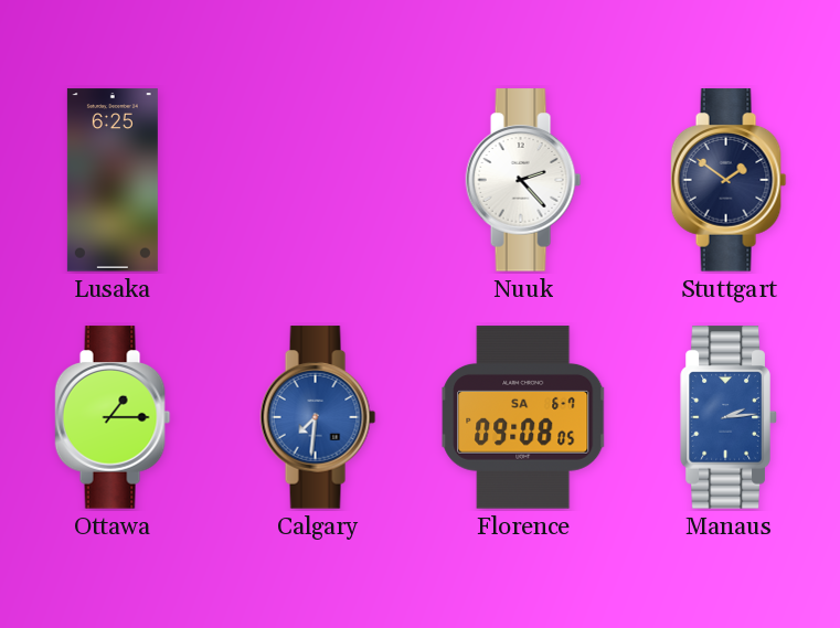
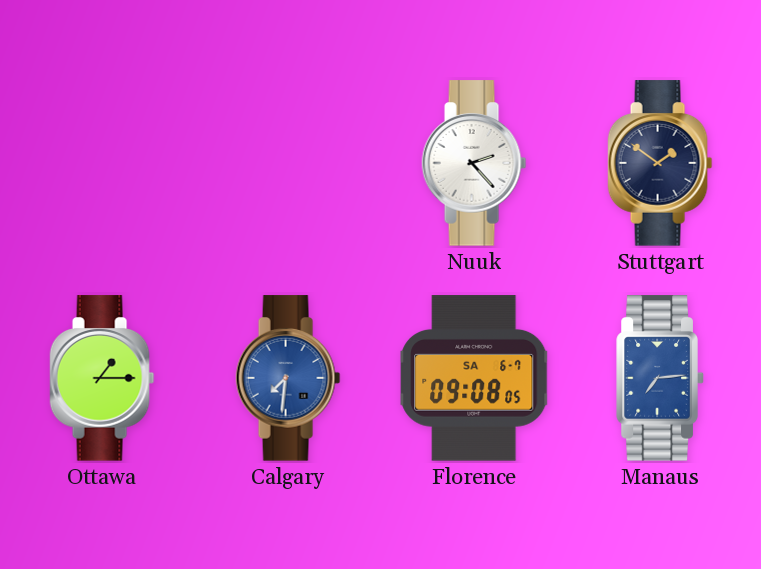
Lusaka: 6:25 -> none (113, 180)
Manaus: 2:14 -> 7:14 (660, 378)
